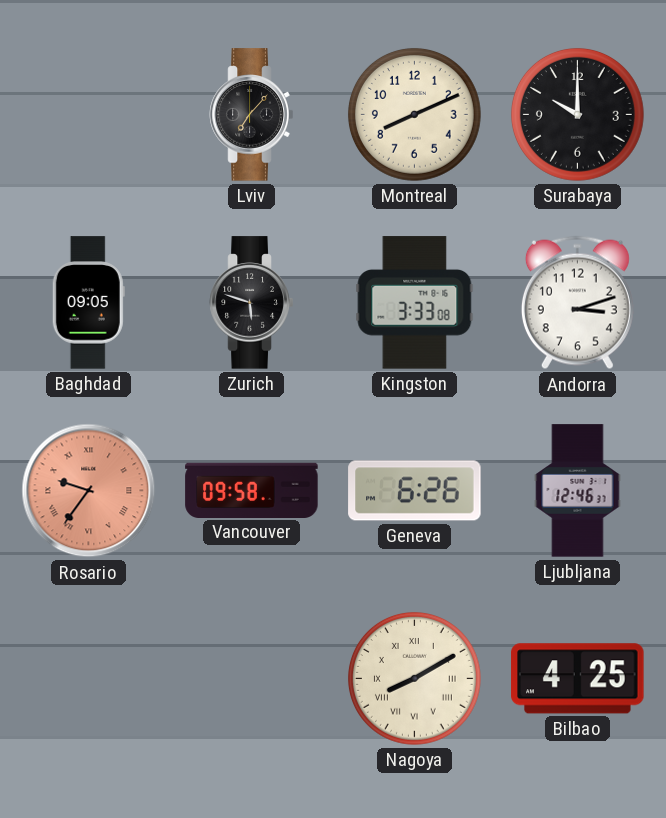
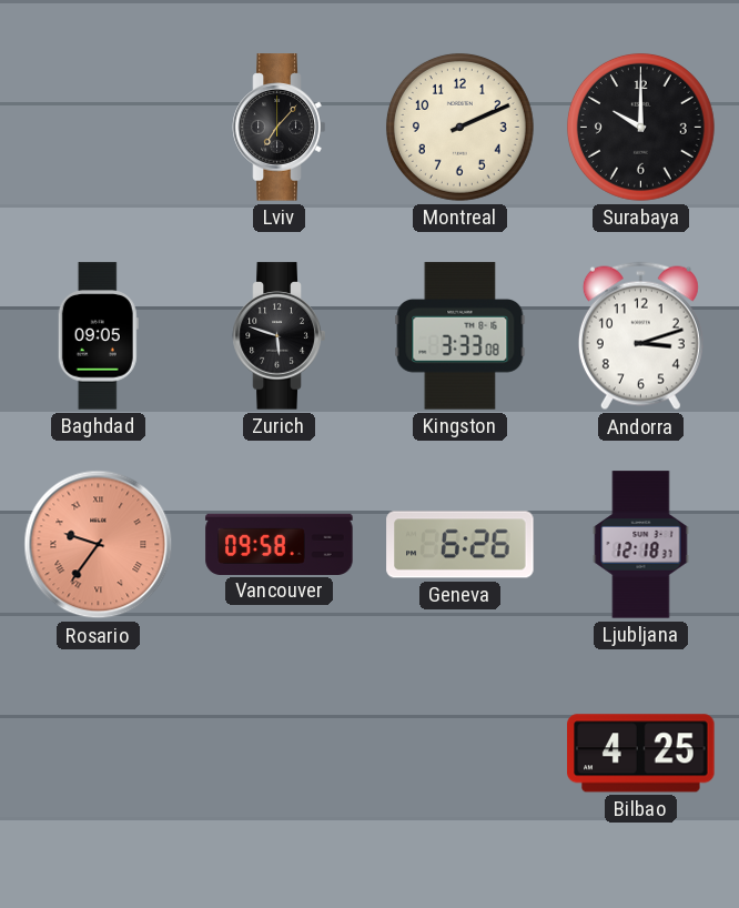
Montreal: 8:11 -> 2:11 (459, 127)
Ljubljana: 12:46 -> 12:18 (641, 545)
Nagoya: 8:10 -> none (414, 678)
